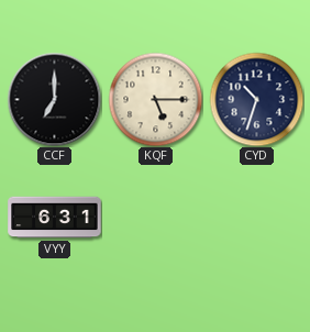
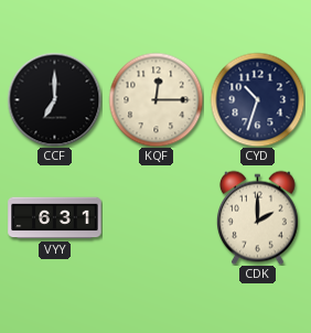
KQF: 5:15 -> 12:15 (155, 99)
CDK: none -> 2:00 (257, 217)
